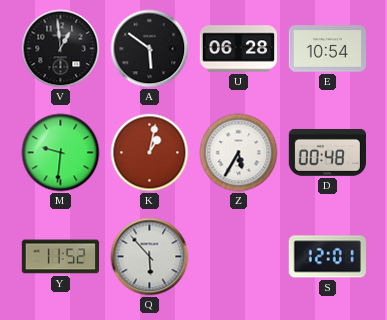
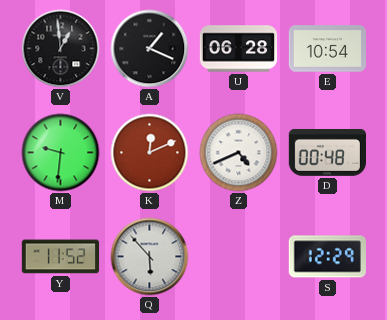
A: 5:51 -> 1:19 (150, 49)
K: 1:02 -> 12:11 (150, 153)
Z: 5:35 -> 4:41 (239, 153)
S: 12:01 -> 12:29 (327, 257)
